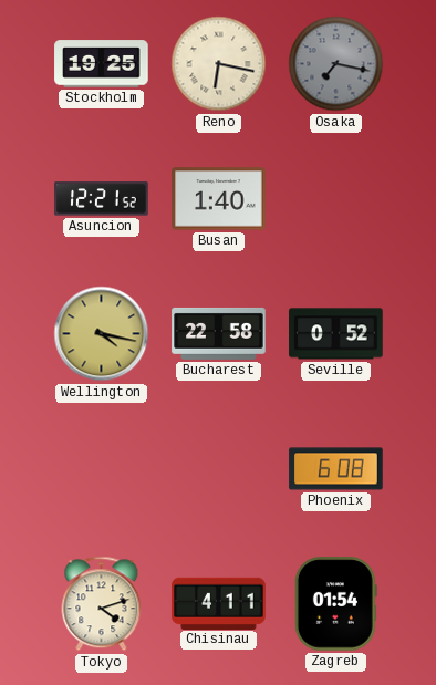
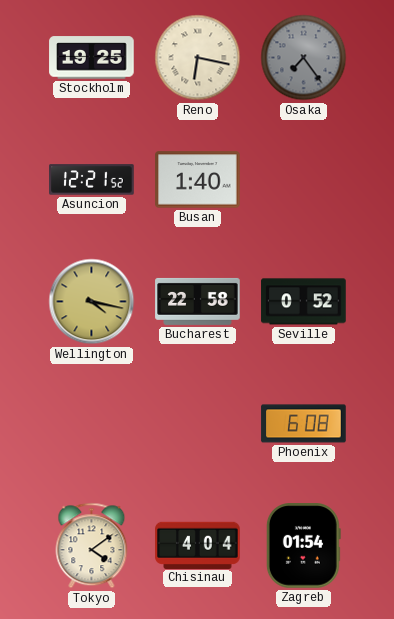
Osaka: 7:17 -> 7:24 (304, 58)
Tokyo: 4:12 -> 4:09 (92, 546)
Chisinau: 4:11 -> 4:04 (198, 545)
